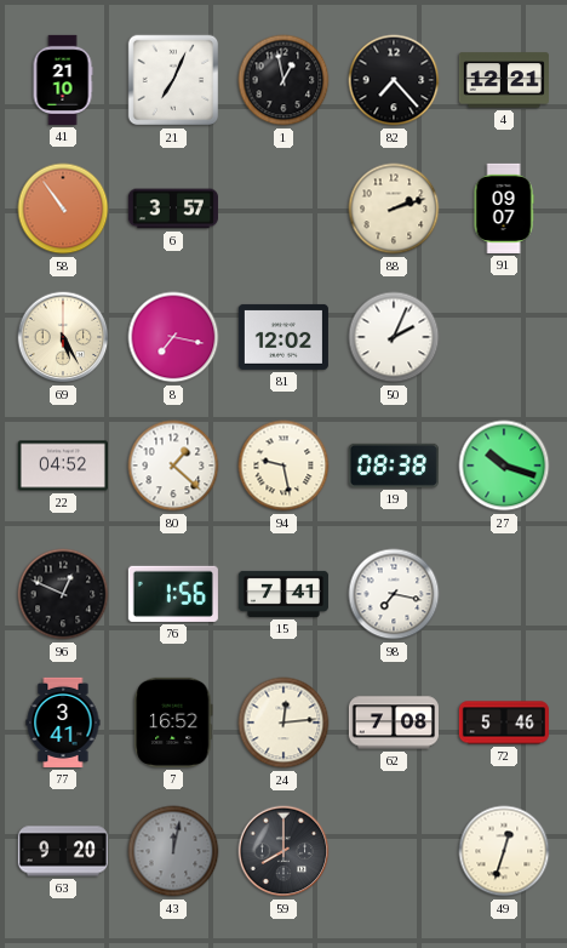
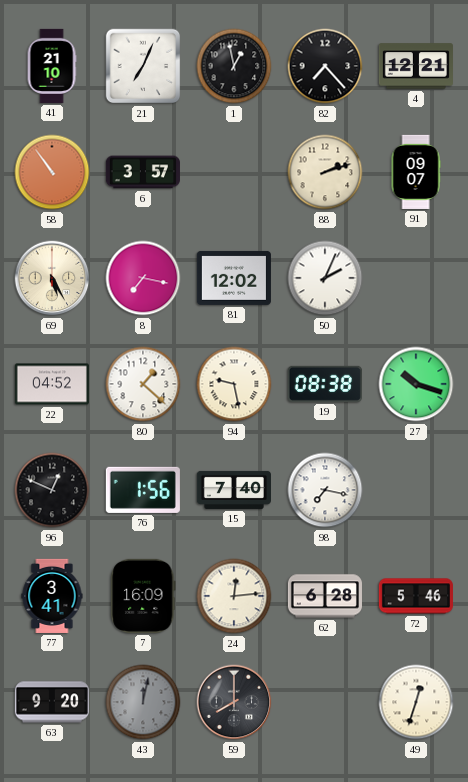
15: 7:41 -> 7:40 (234, 490)
7: 16:52 -> 16:09 (143, 596)
62: 7:08 -> 6:28 (325, 596)
